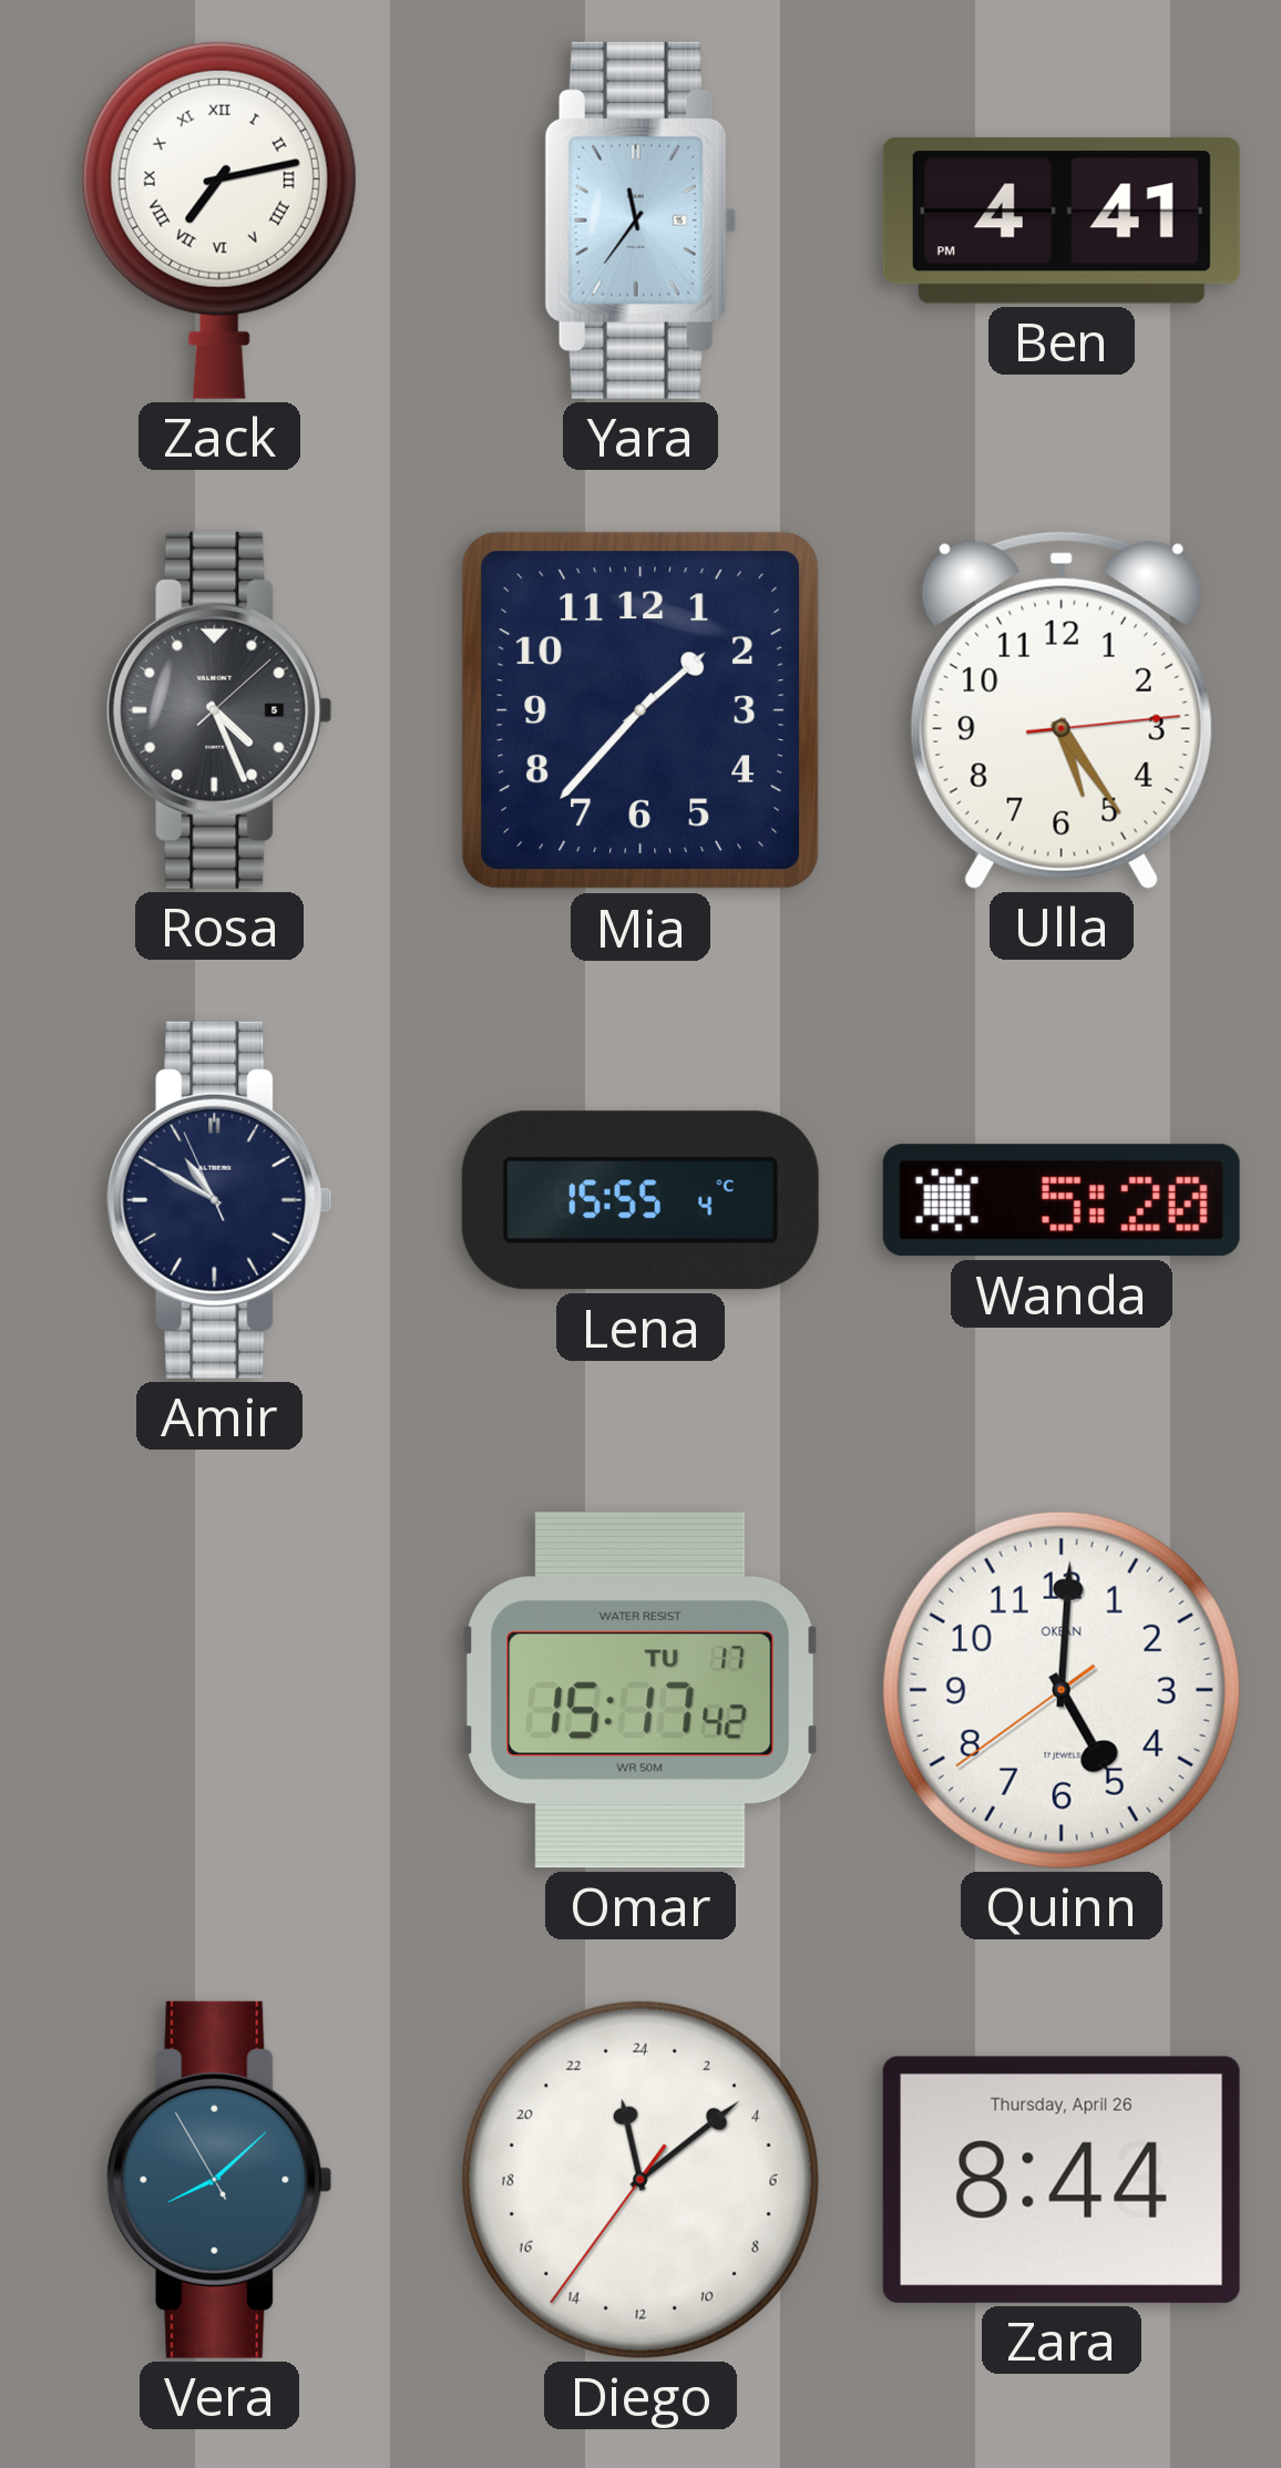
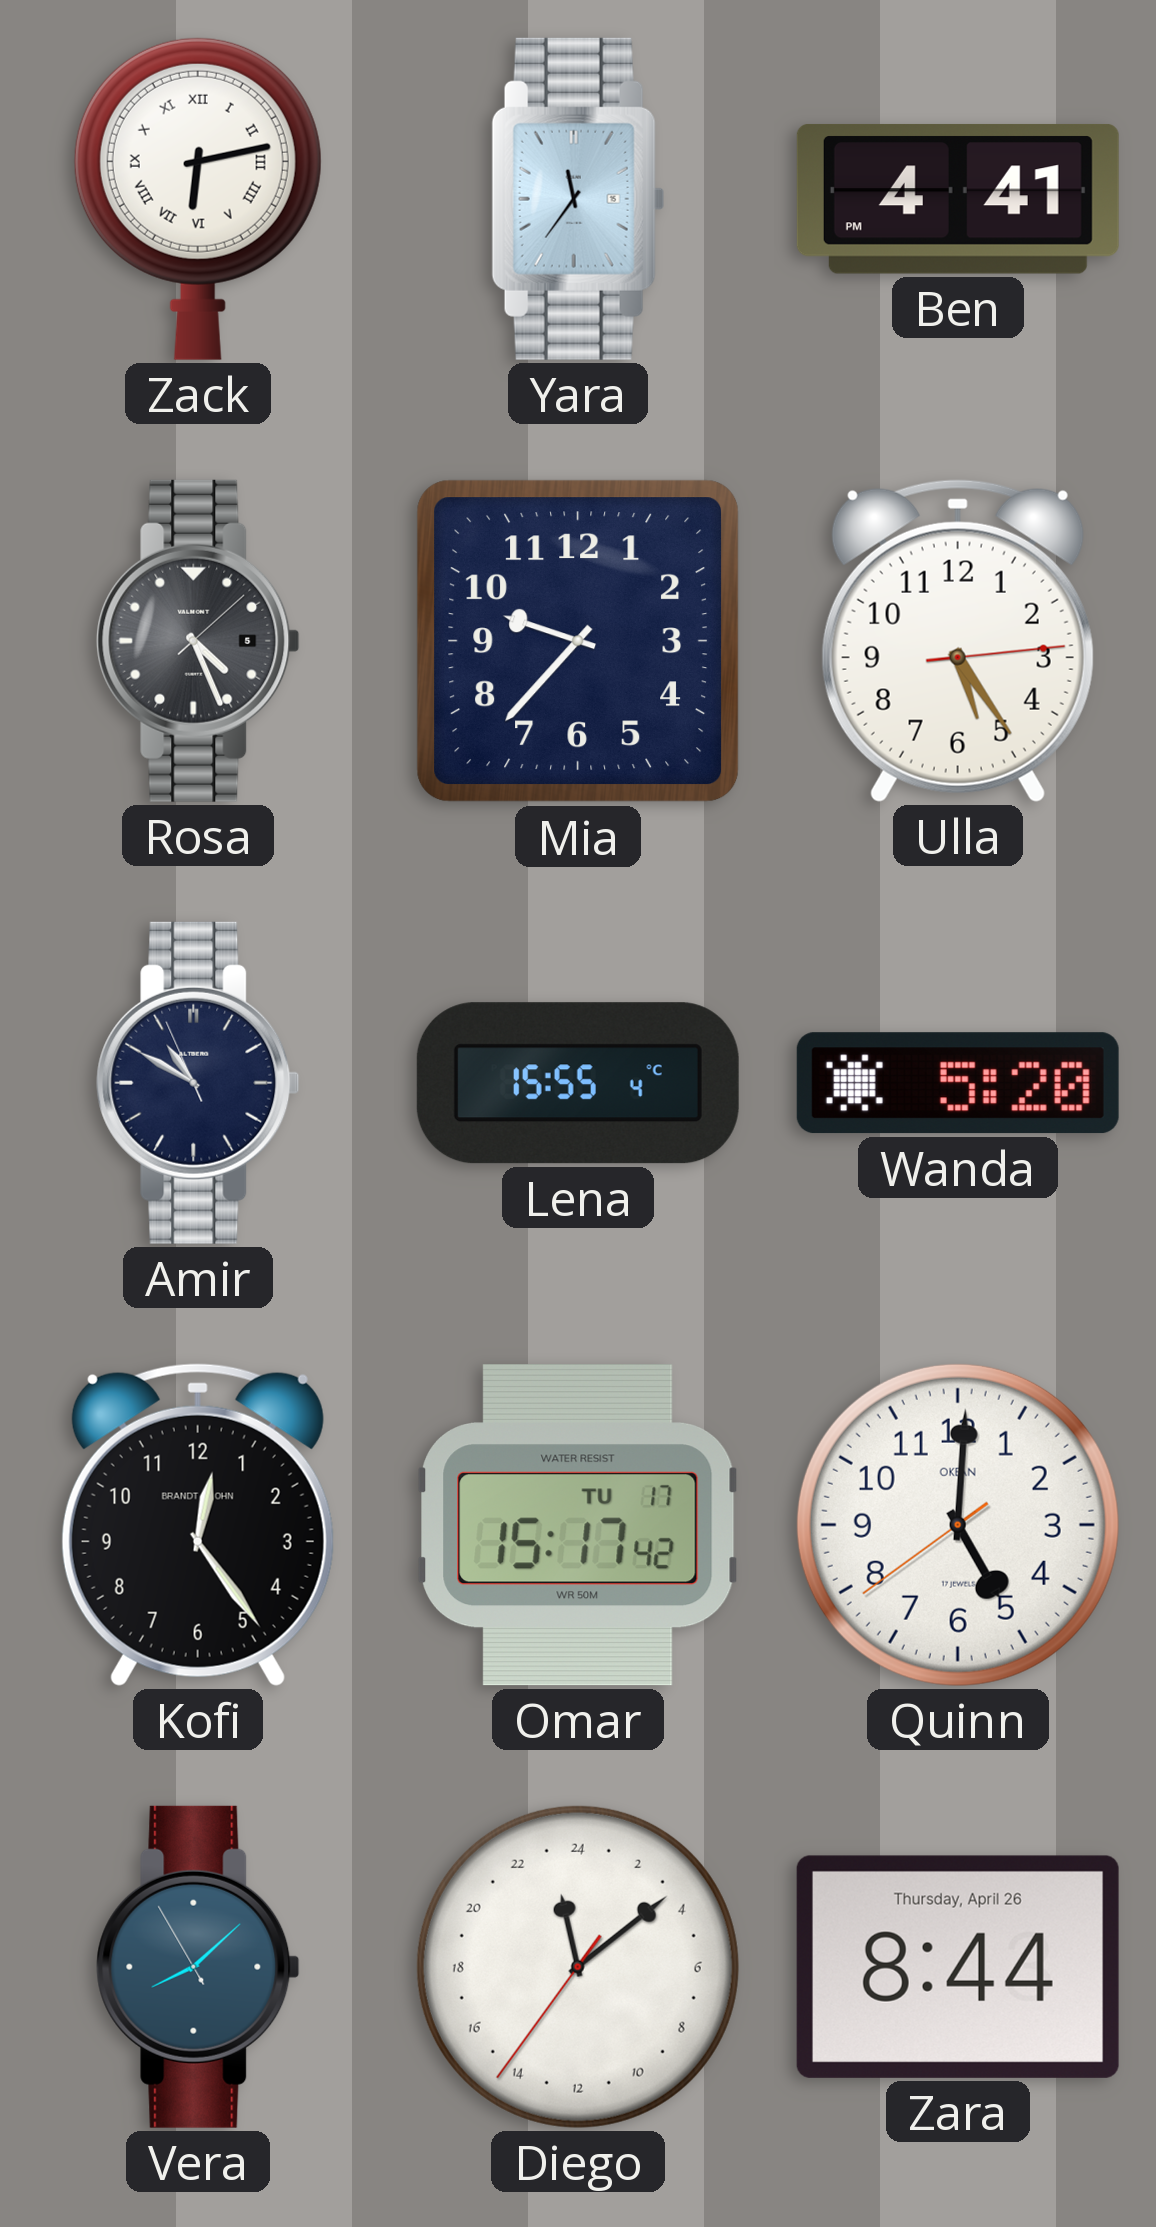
Zack: 7:13 -> 6:13 (198, 199)
Mia: 1:37 -> 9:37 (578, 641)
Kofi: none -> 12:24 (198, 1525)
